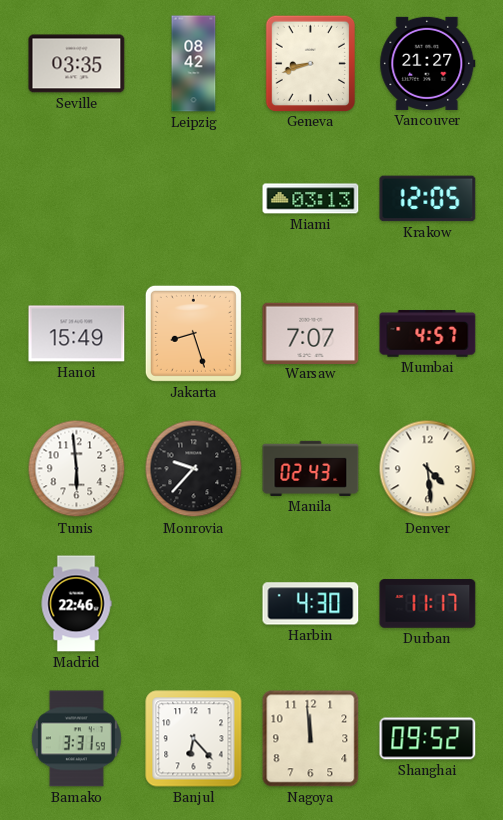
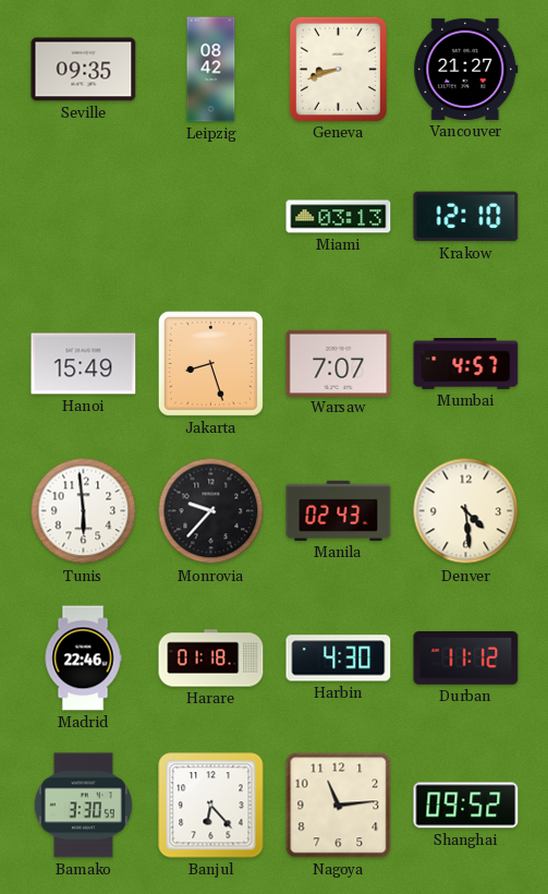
Seville: 03:35 -> 09:35 (84, 70)
Krakow: 12:05 -> 12:10 (466, 217)
Harare: none -> 01:18 (211, 659)
Durban: 11:17 -> 11:12 (466, 659)
Bamako: 3:31 -> 3:30 (83, 806)
Nagoya: 11:59 -> 11:14 (339, 806)
